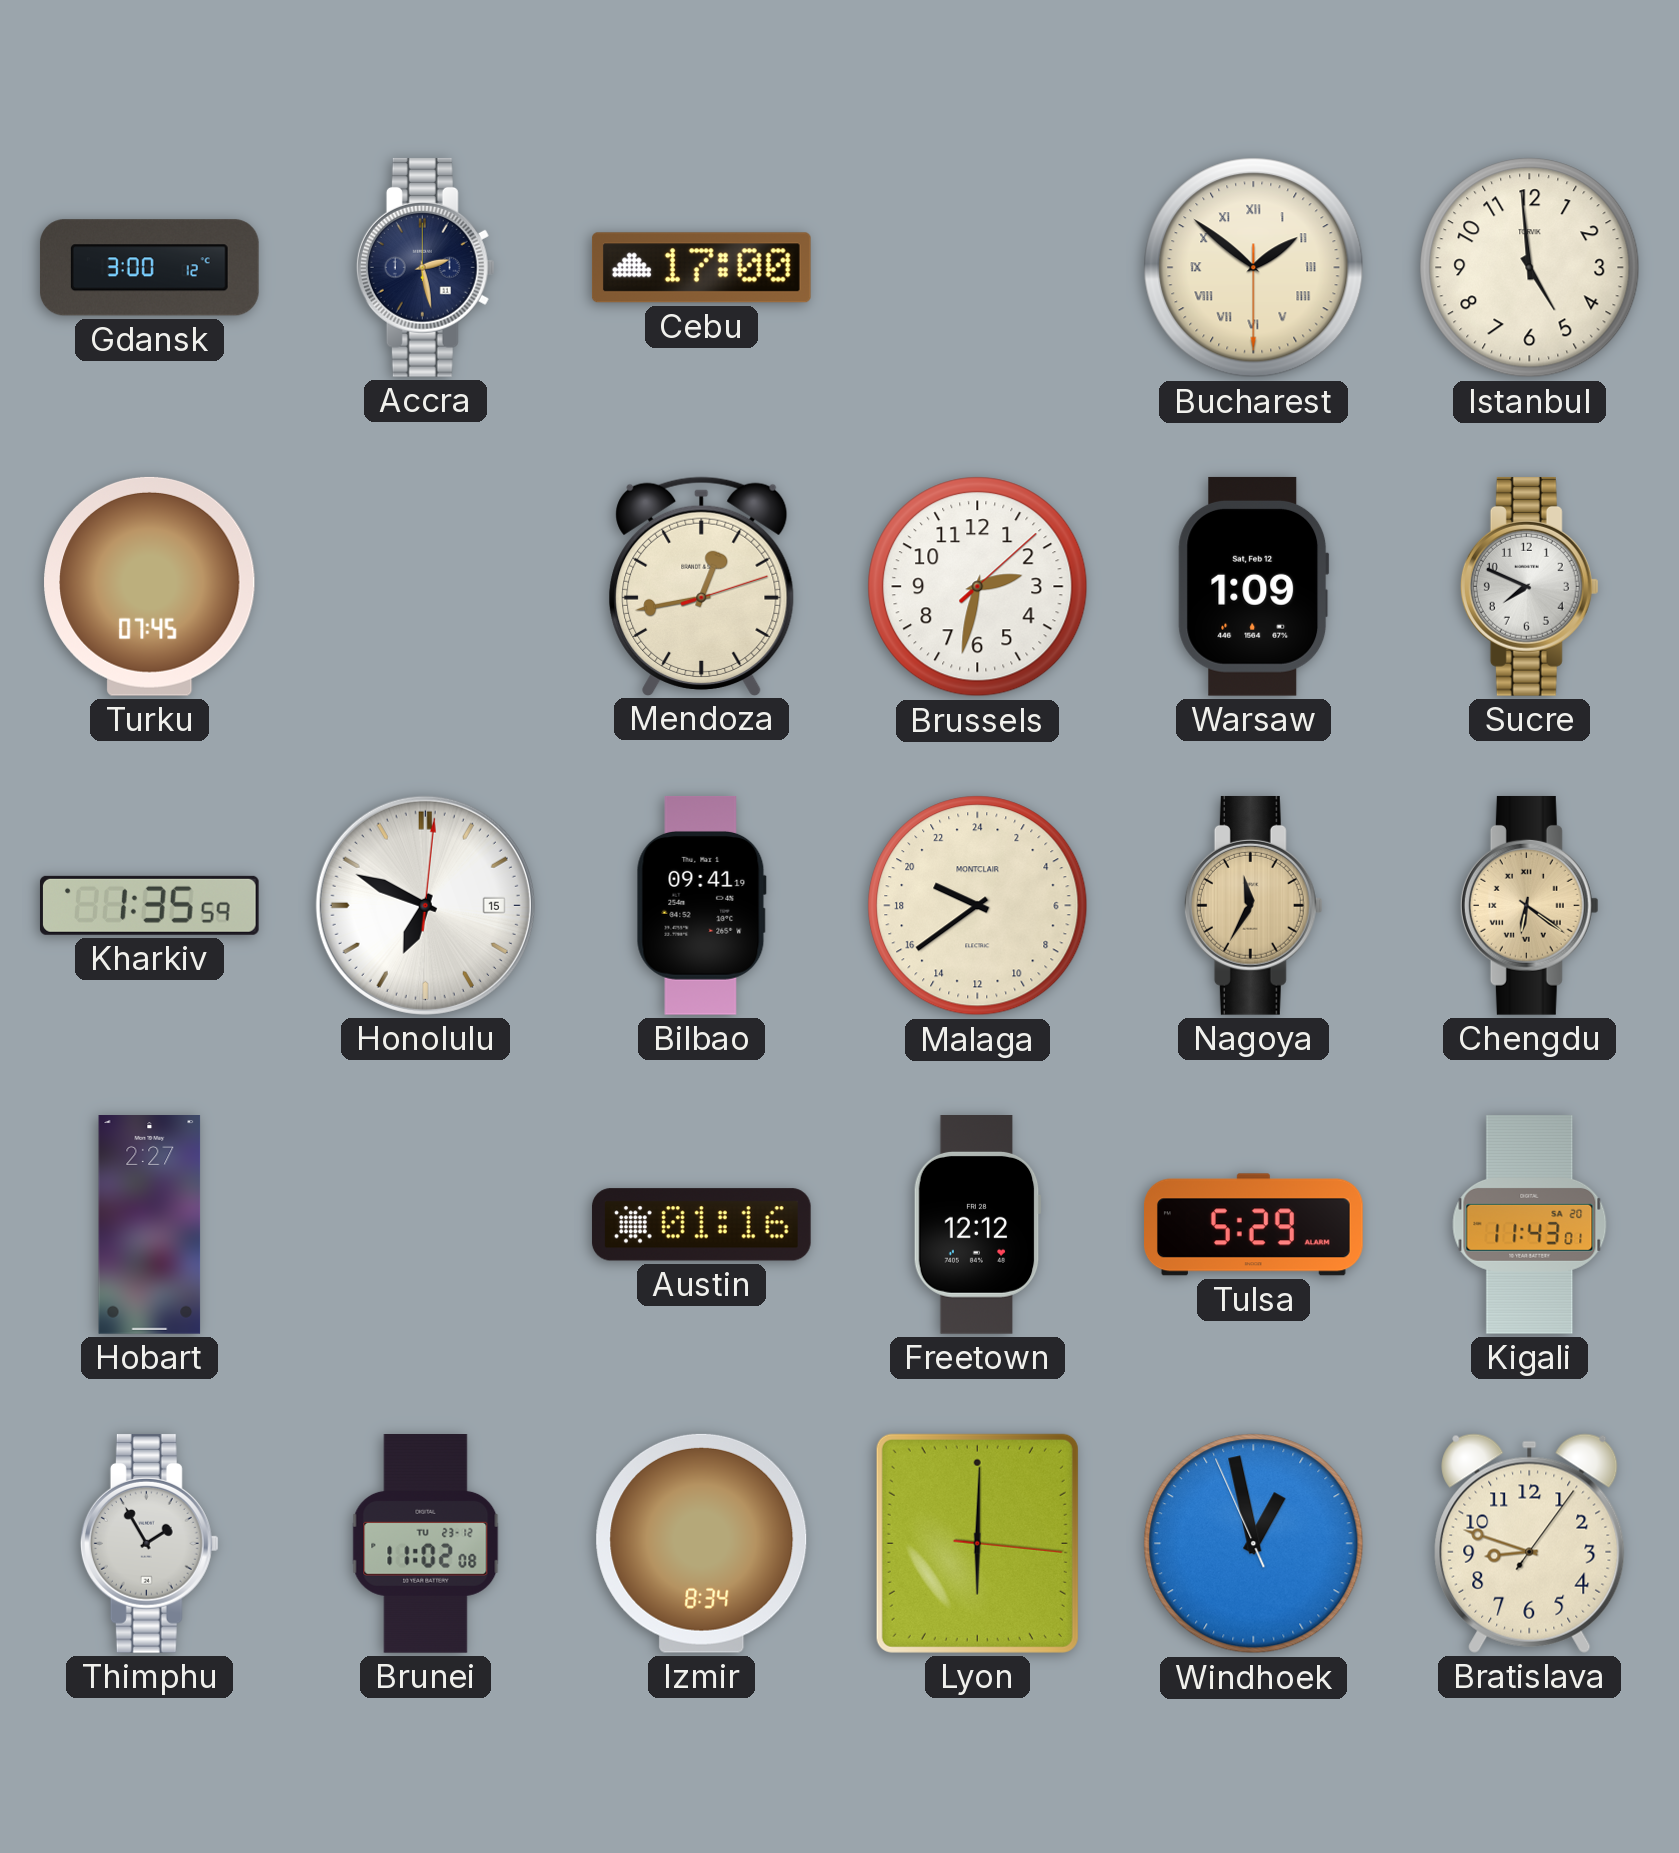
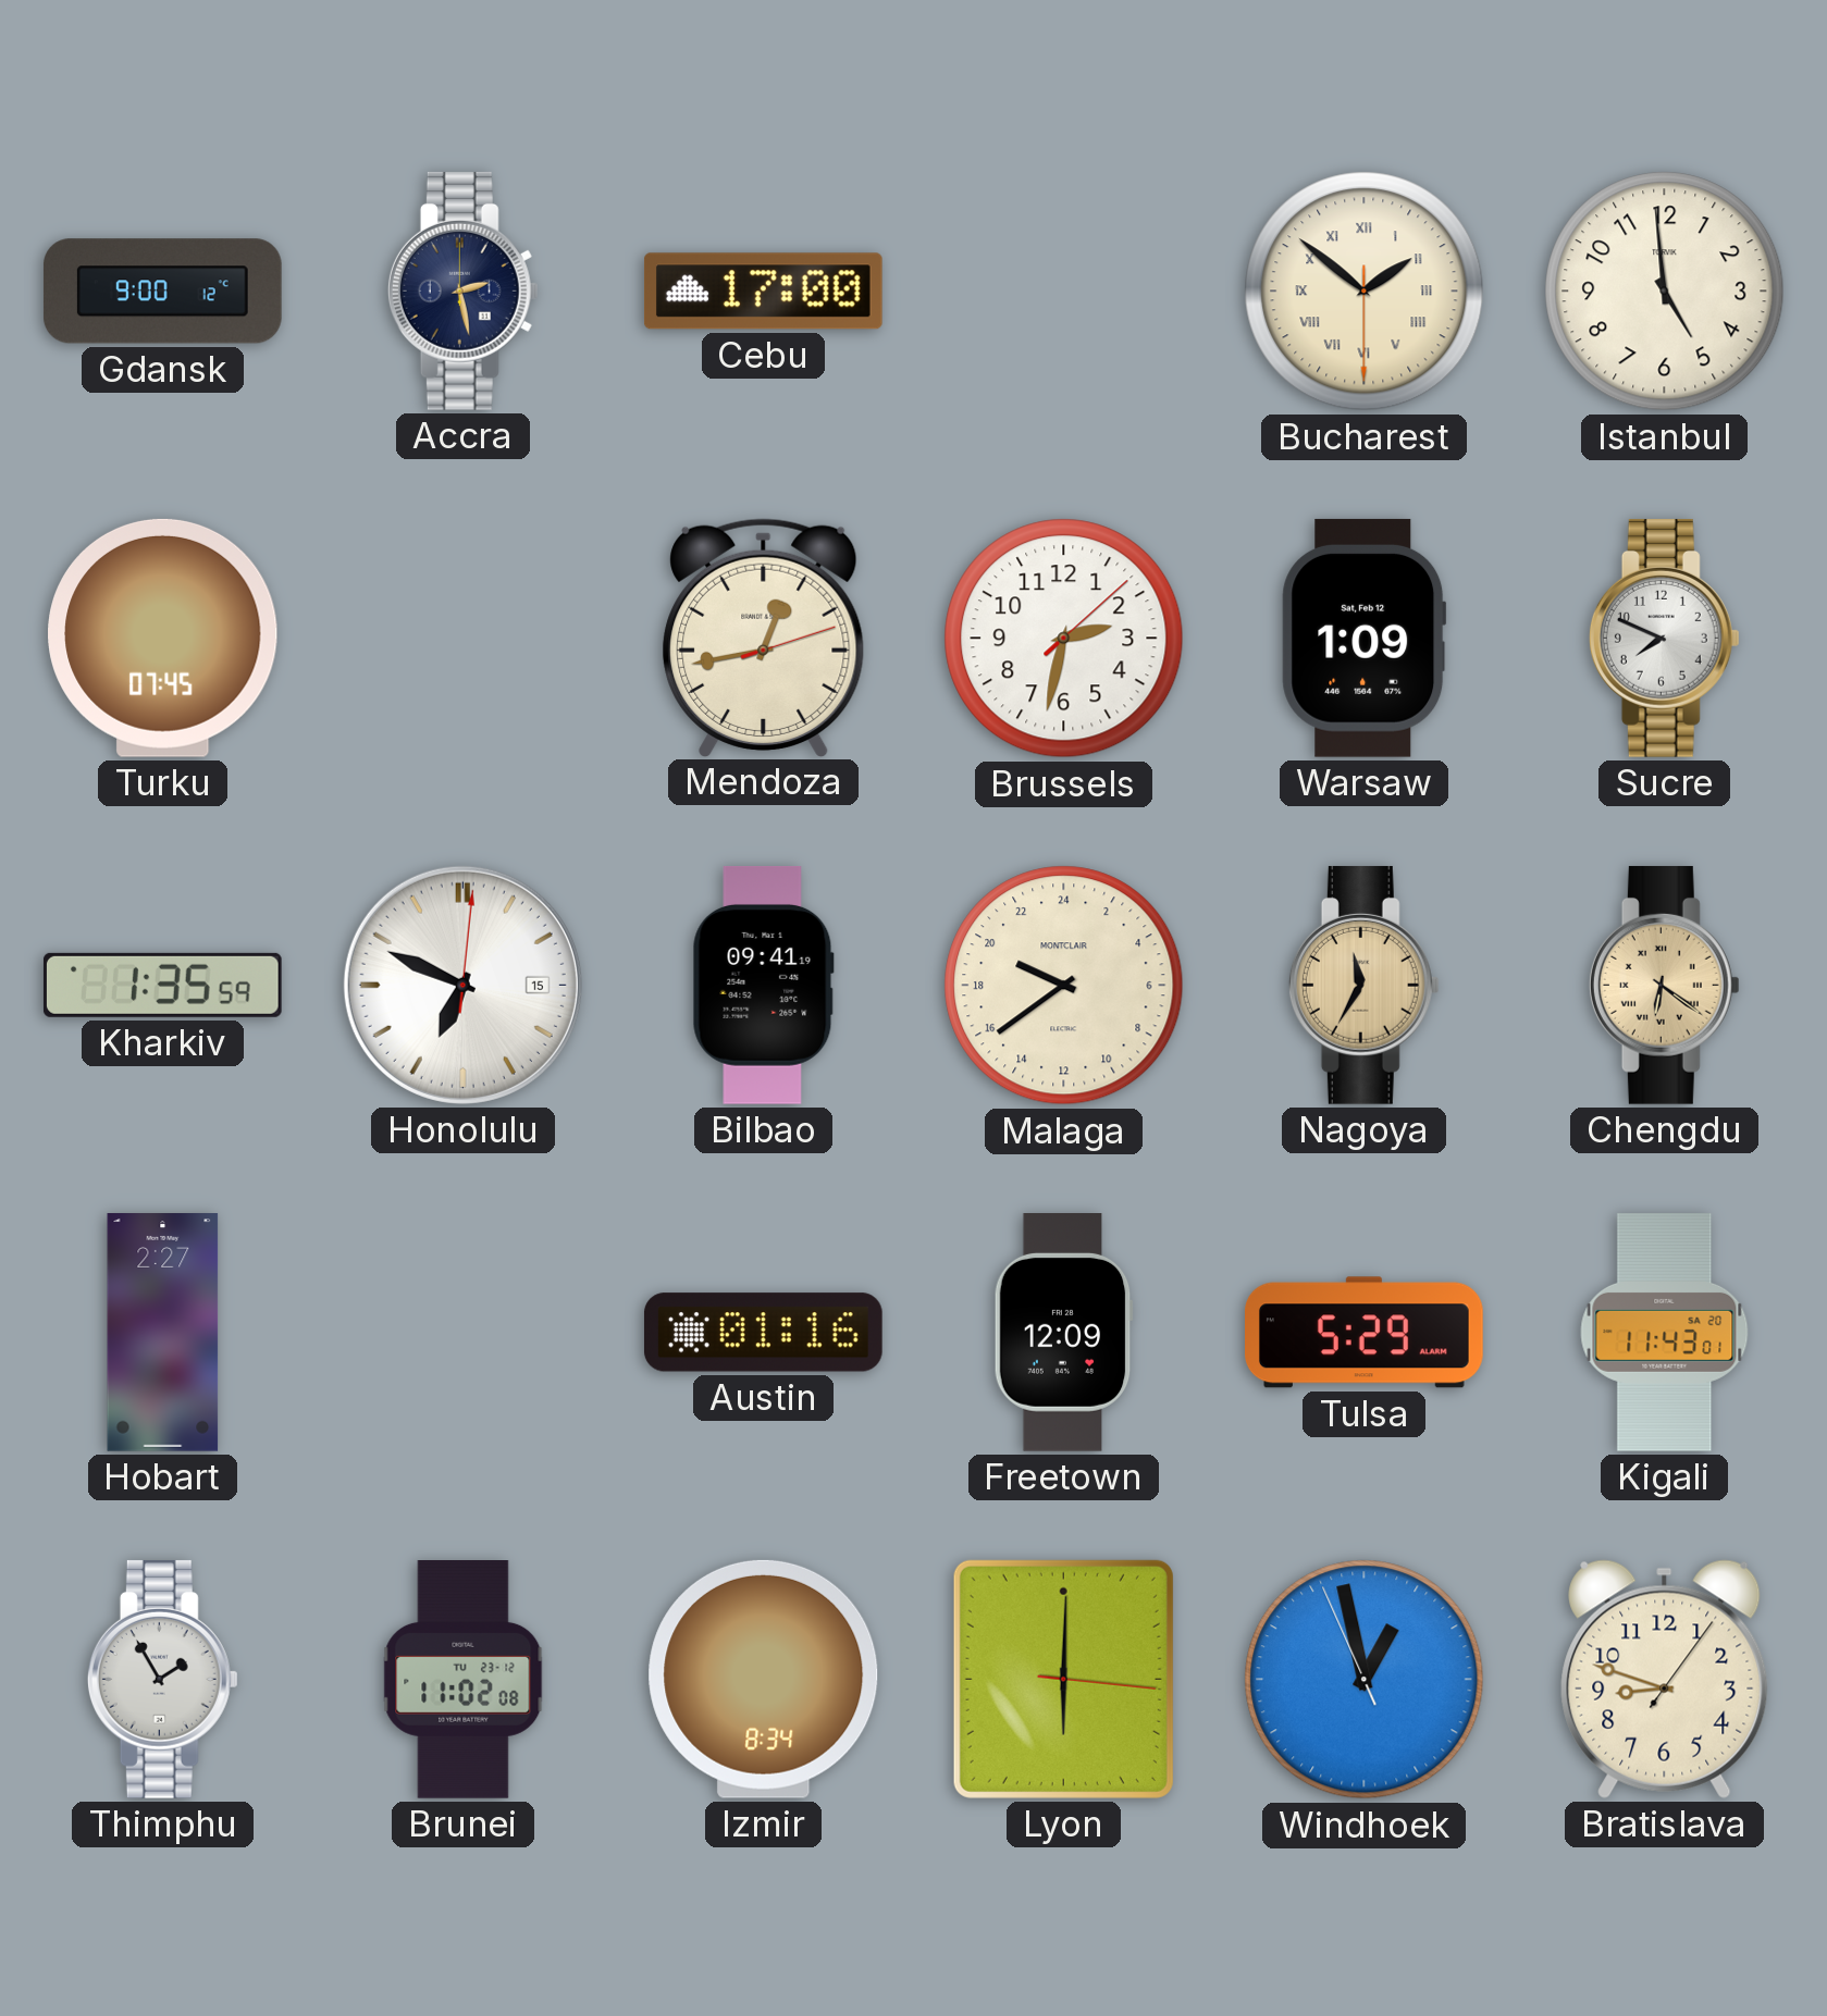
Gdansk: 3:00 -> 9:00 (162, 292)
Freetown: 12:12 -> 12:09 (1063, 1333)
